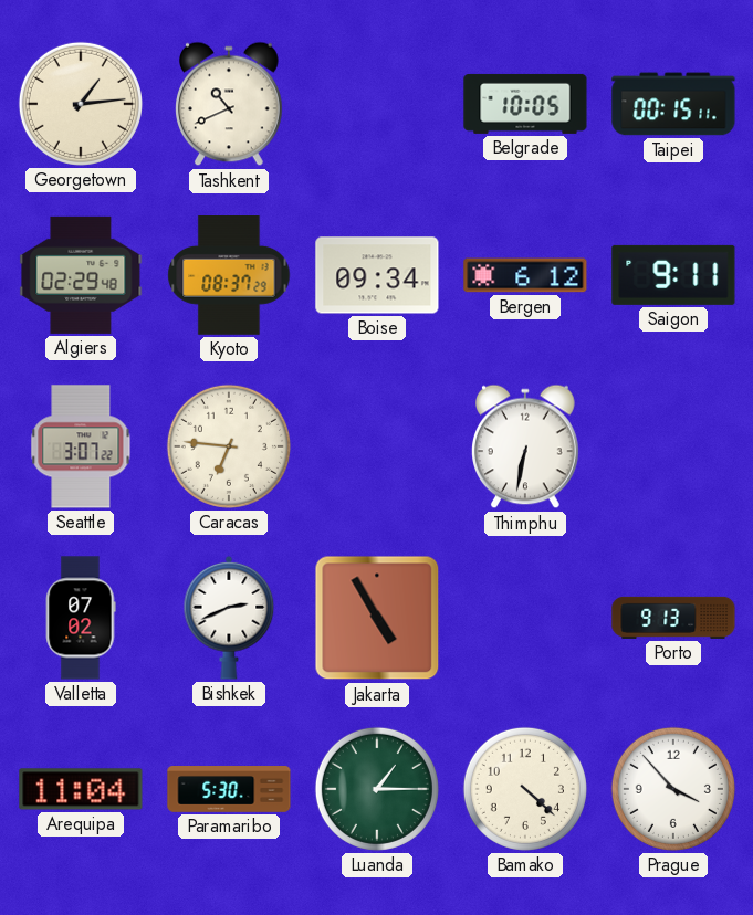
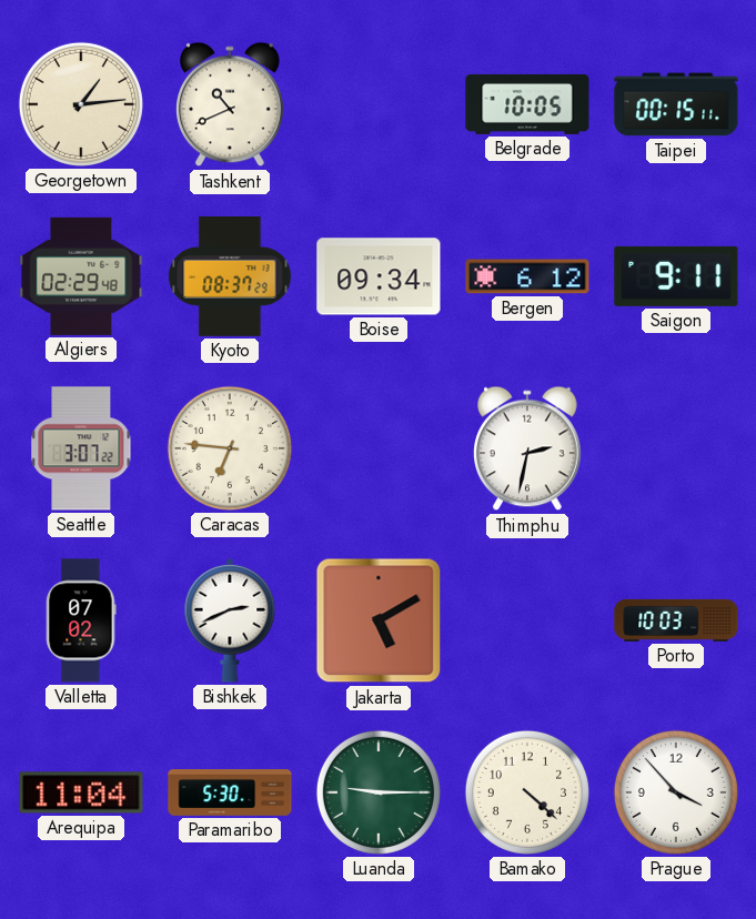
Thimphu: 6:32 -> 2:32 (528, 448)
Jakarta: 4:55 -> 5:10 (379, 620)
Porto: 9:13 -> 10:03 (676, 620)
Luanda: 1:15 -> 9:15 (379, 792)
